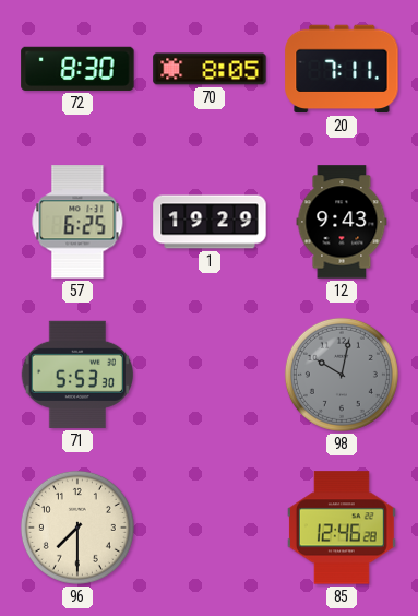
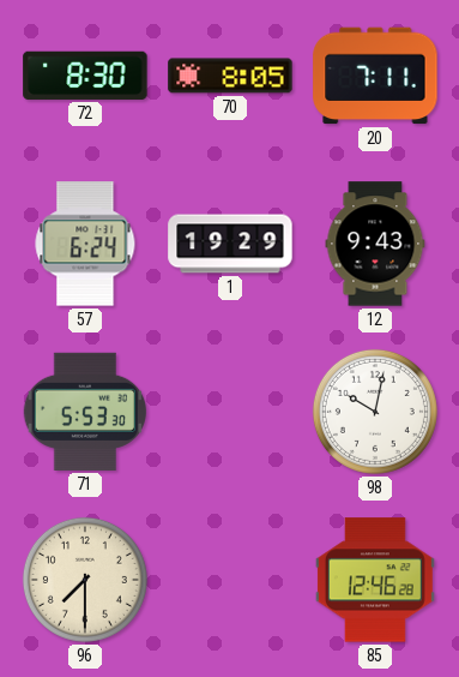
57: 6:25 -> 6:24 (85, 244)
98 dial: grey -> white (375, 412)
